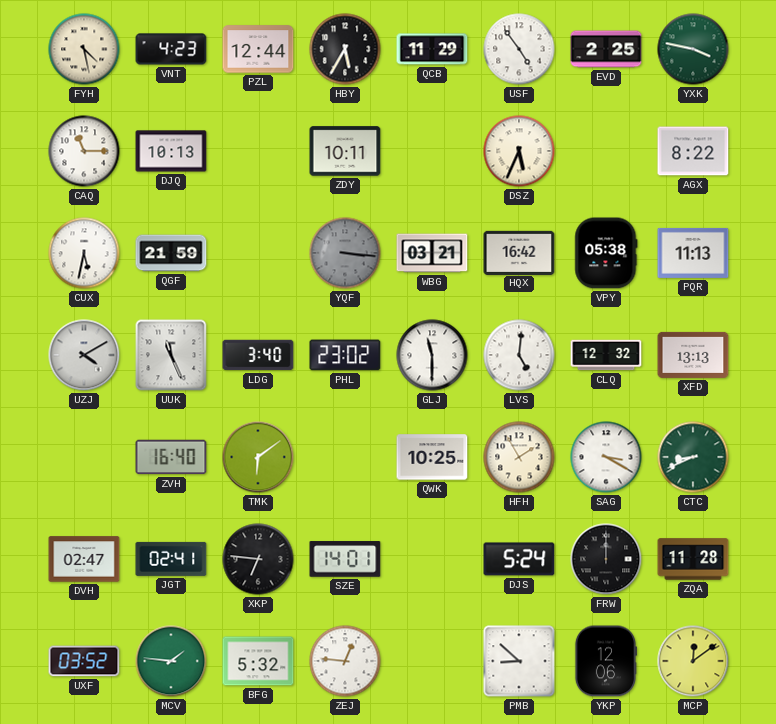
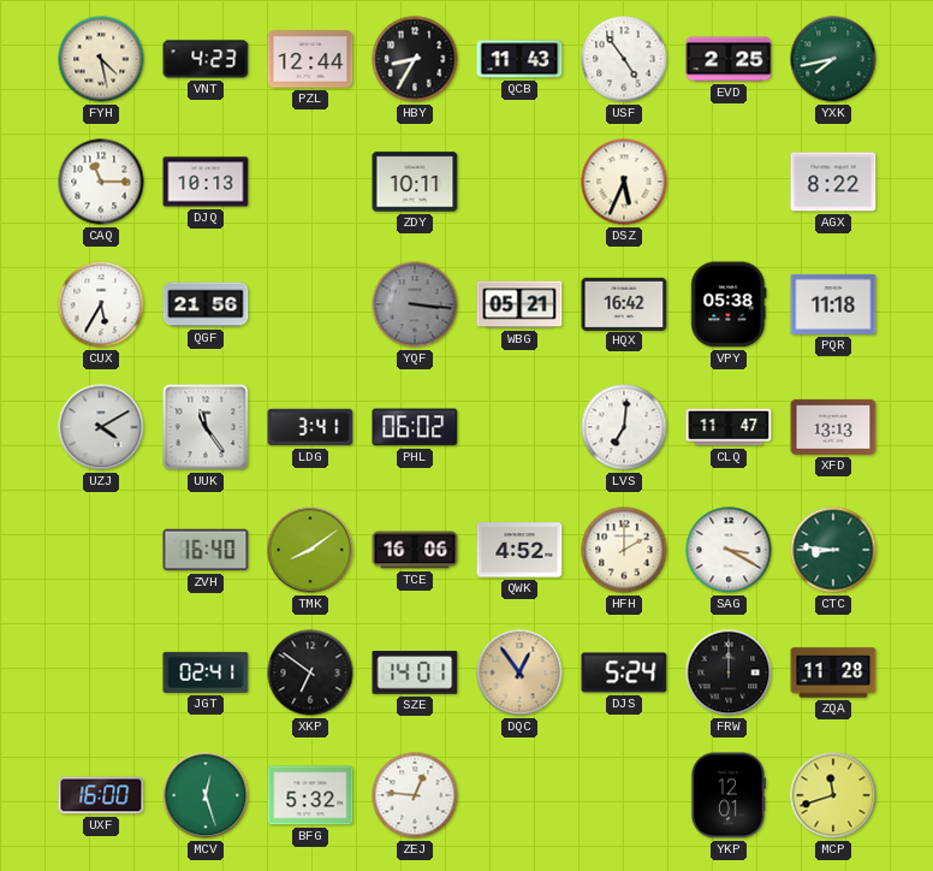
HBY: 5:35 -> 8:35 (415, 59)
QCB: 11:29 -> 11:43 (519, 59)
YXK: 3:47 -> 7:43 (833, 59)
CUX: 5:32 -> 5:35 (101, 304)
QGF: 21:59 -> 21:56 (206, 304)
WBG: 03:21 -> 05:21 (519, 304)
PQR: 11:13 -> 11:18 (833, 304)
UUK: 11:26 -> 11:24 (206, 427)
LDG: 3:40 -> 3:41 (310, 427)
PHL: 23:02 -> 06:02 (415, 427)
GLJ: 11:30 -> none (432, 355)
LVS: 5:01 -> 7:01 (624, 427)
CLQ: 12:32 -> 11:47 (729, 427)
TMK: 6:09 -> 8:09 (310, 550)
TCE: none -> 16:06 (415, 550)
QWK: 10:25 -> 4:52 (519, 550)
HFH: 1:55 -> 2:00 (624, 550)
CTC: 8:41 -> 8:46 (833, 550)
DVH: 02:47 -> none (84, 559)
XKP: 6:46 -> 6:51 (310, 672)
DQC: none -> 12:54 (519, 672)
UXF: 03:52 -> 16:00 (101, 795)
MCV: 1:46 -> 12:27 (206, 795)
PMB: 8:52 -> none (519, 661)
YKP: 12:06 -> 12:01 (727, 795)
MCP: 12:09 -> 11:42 (833, 795)
